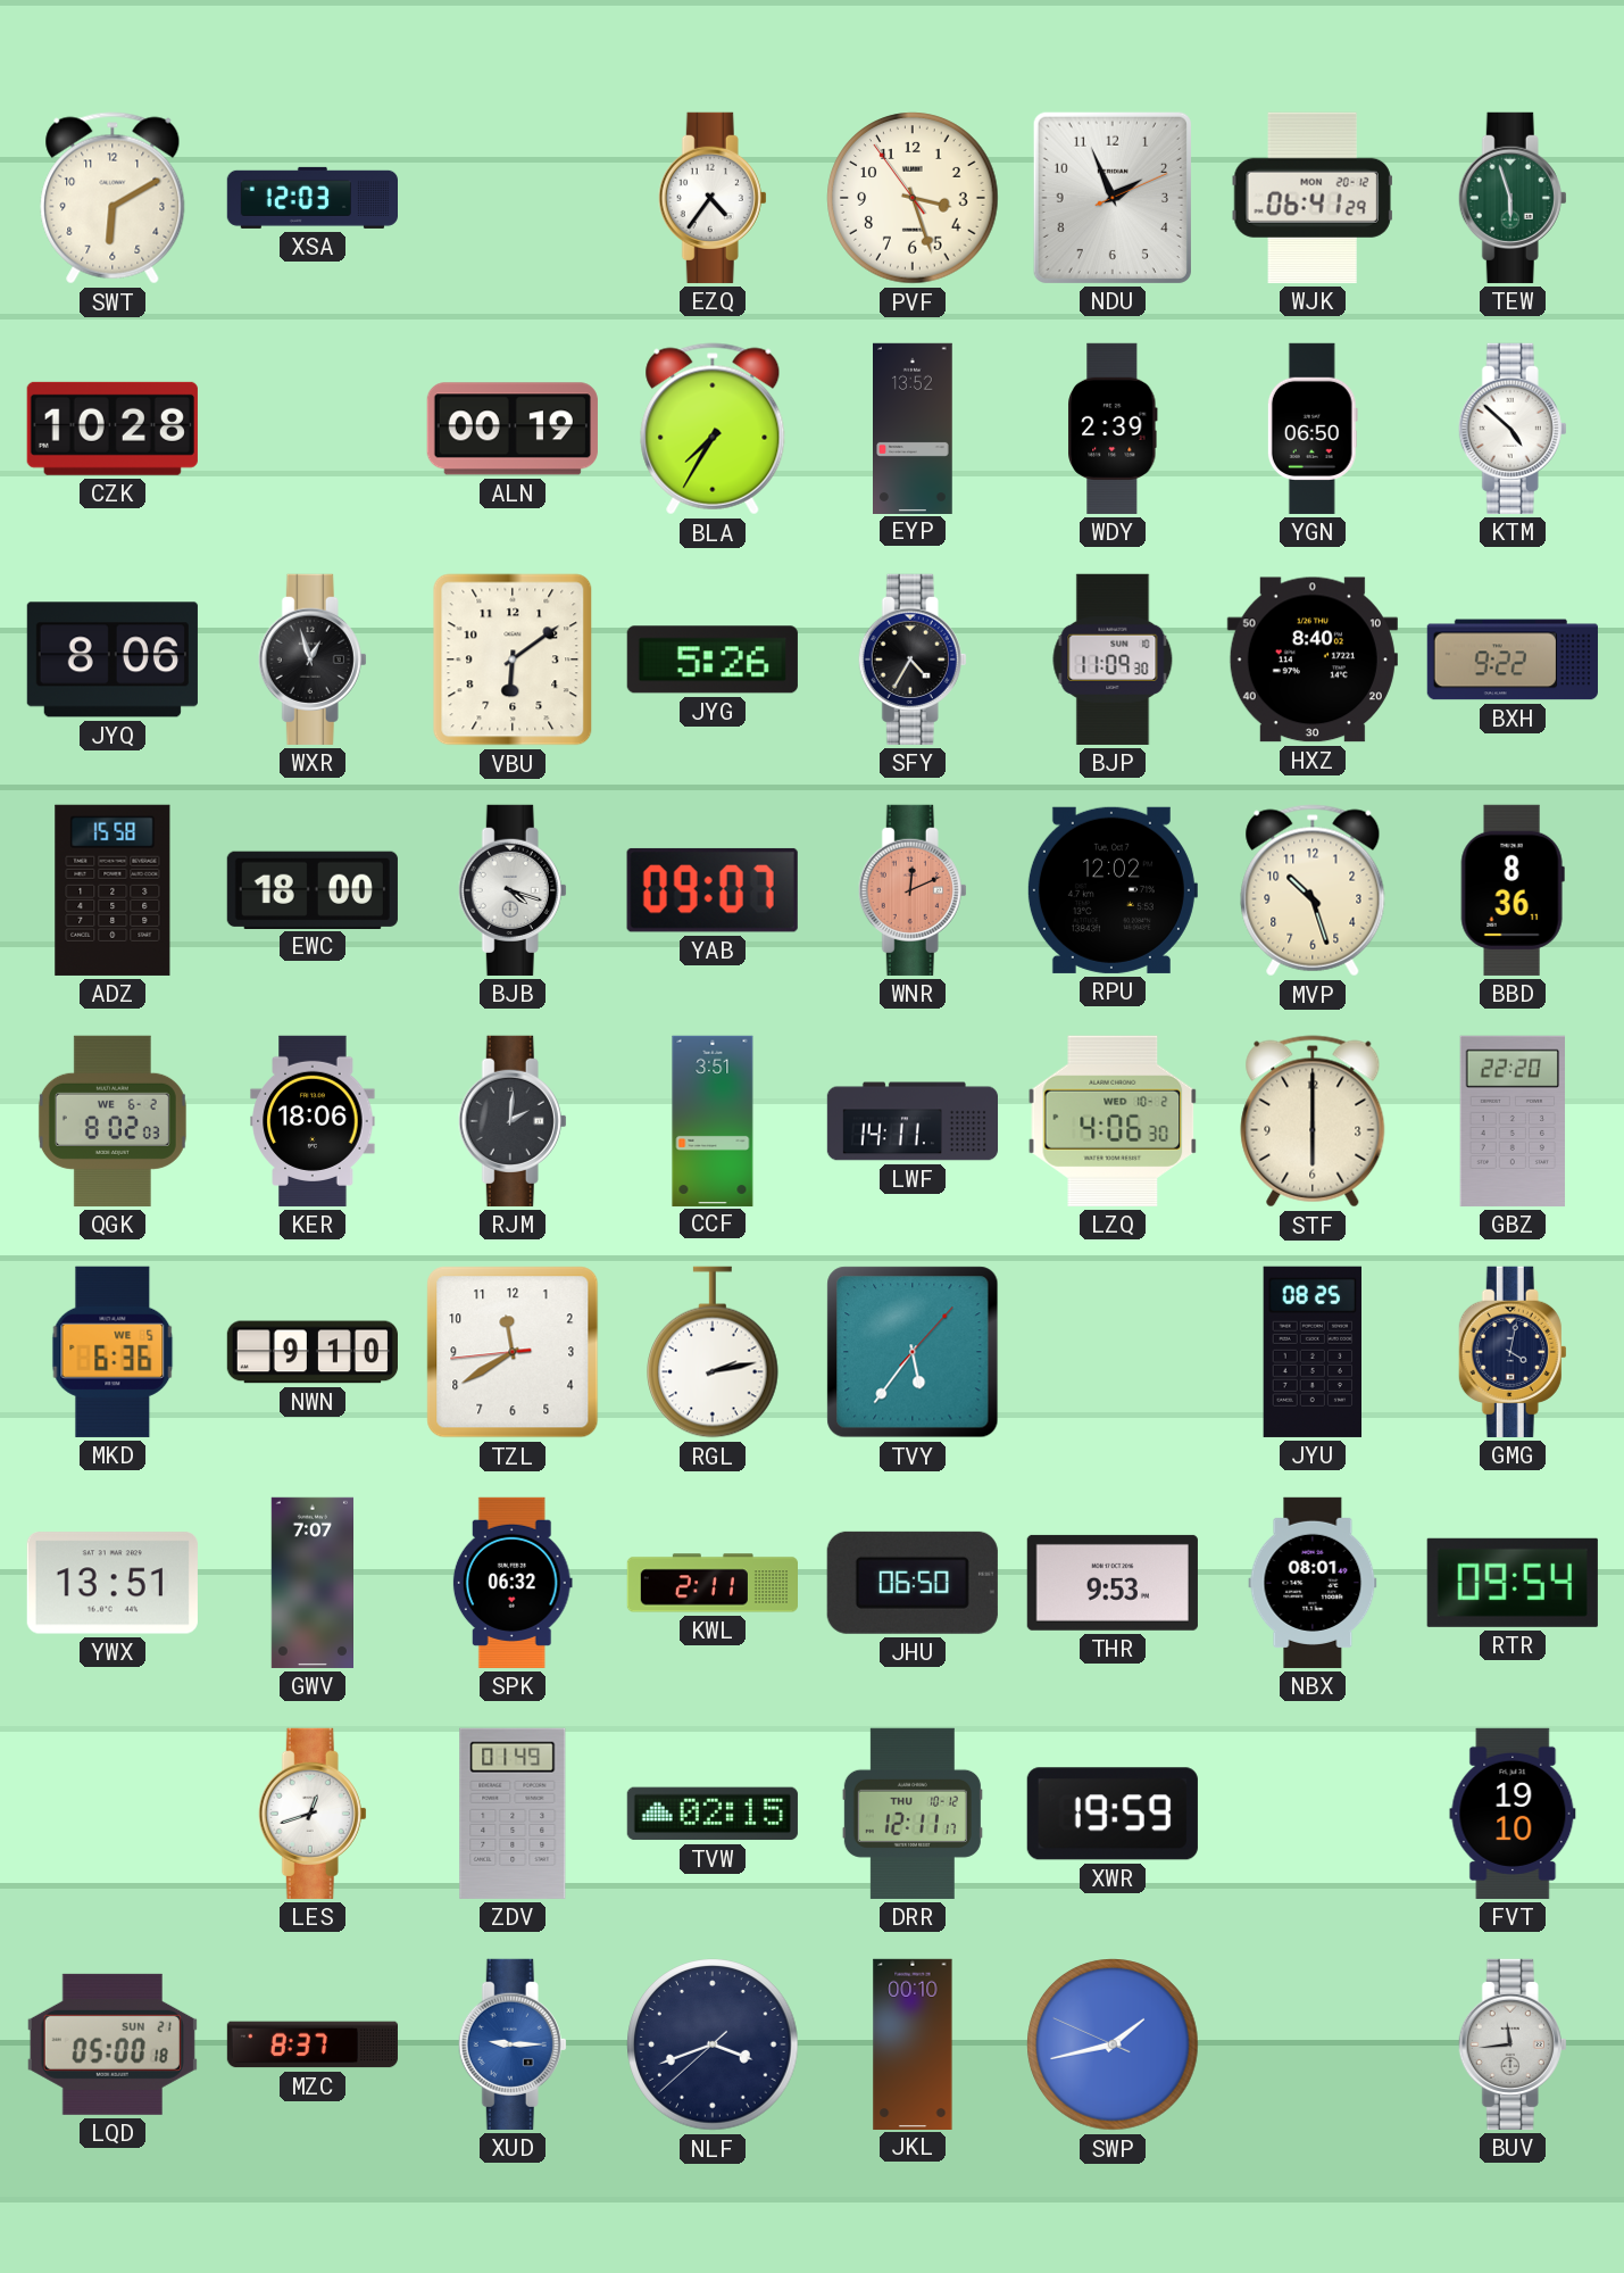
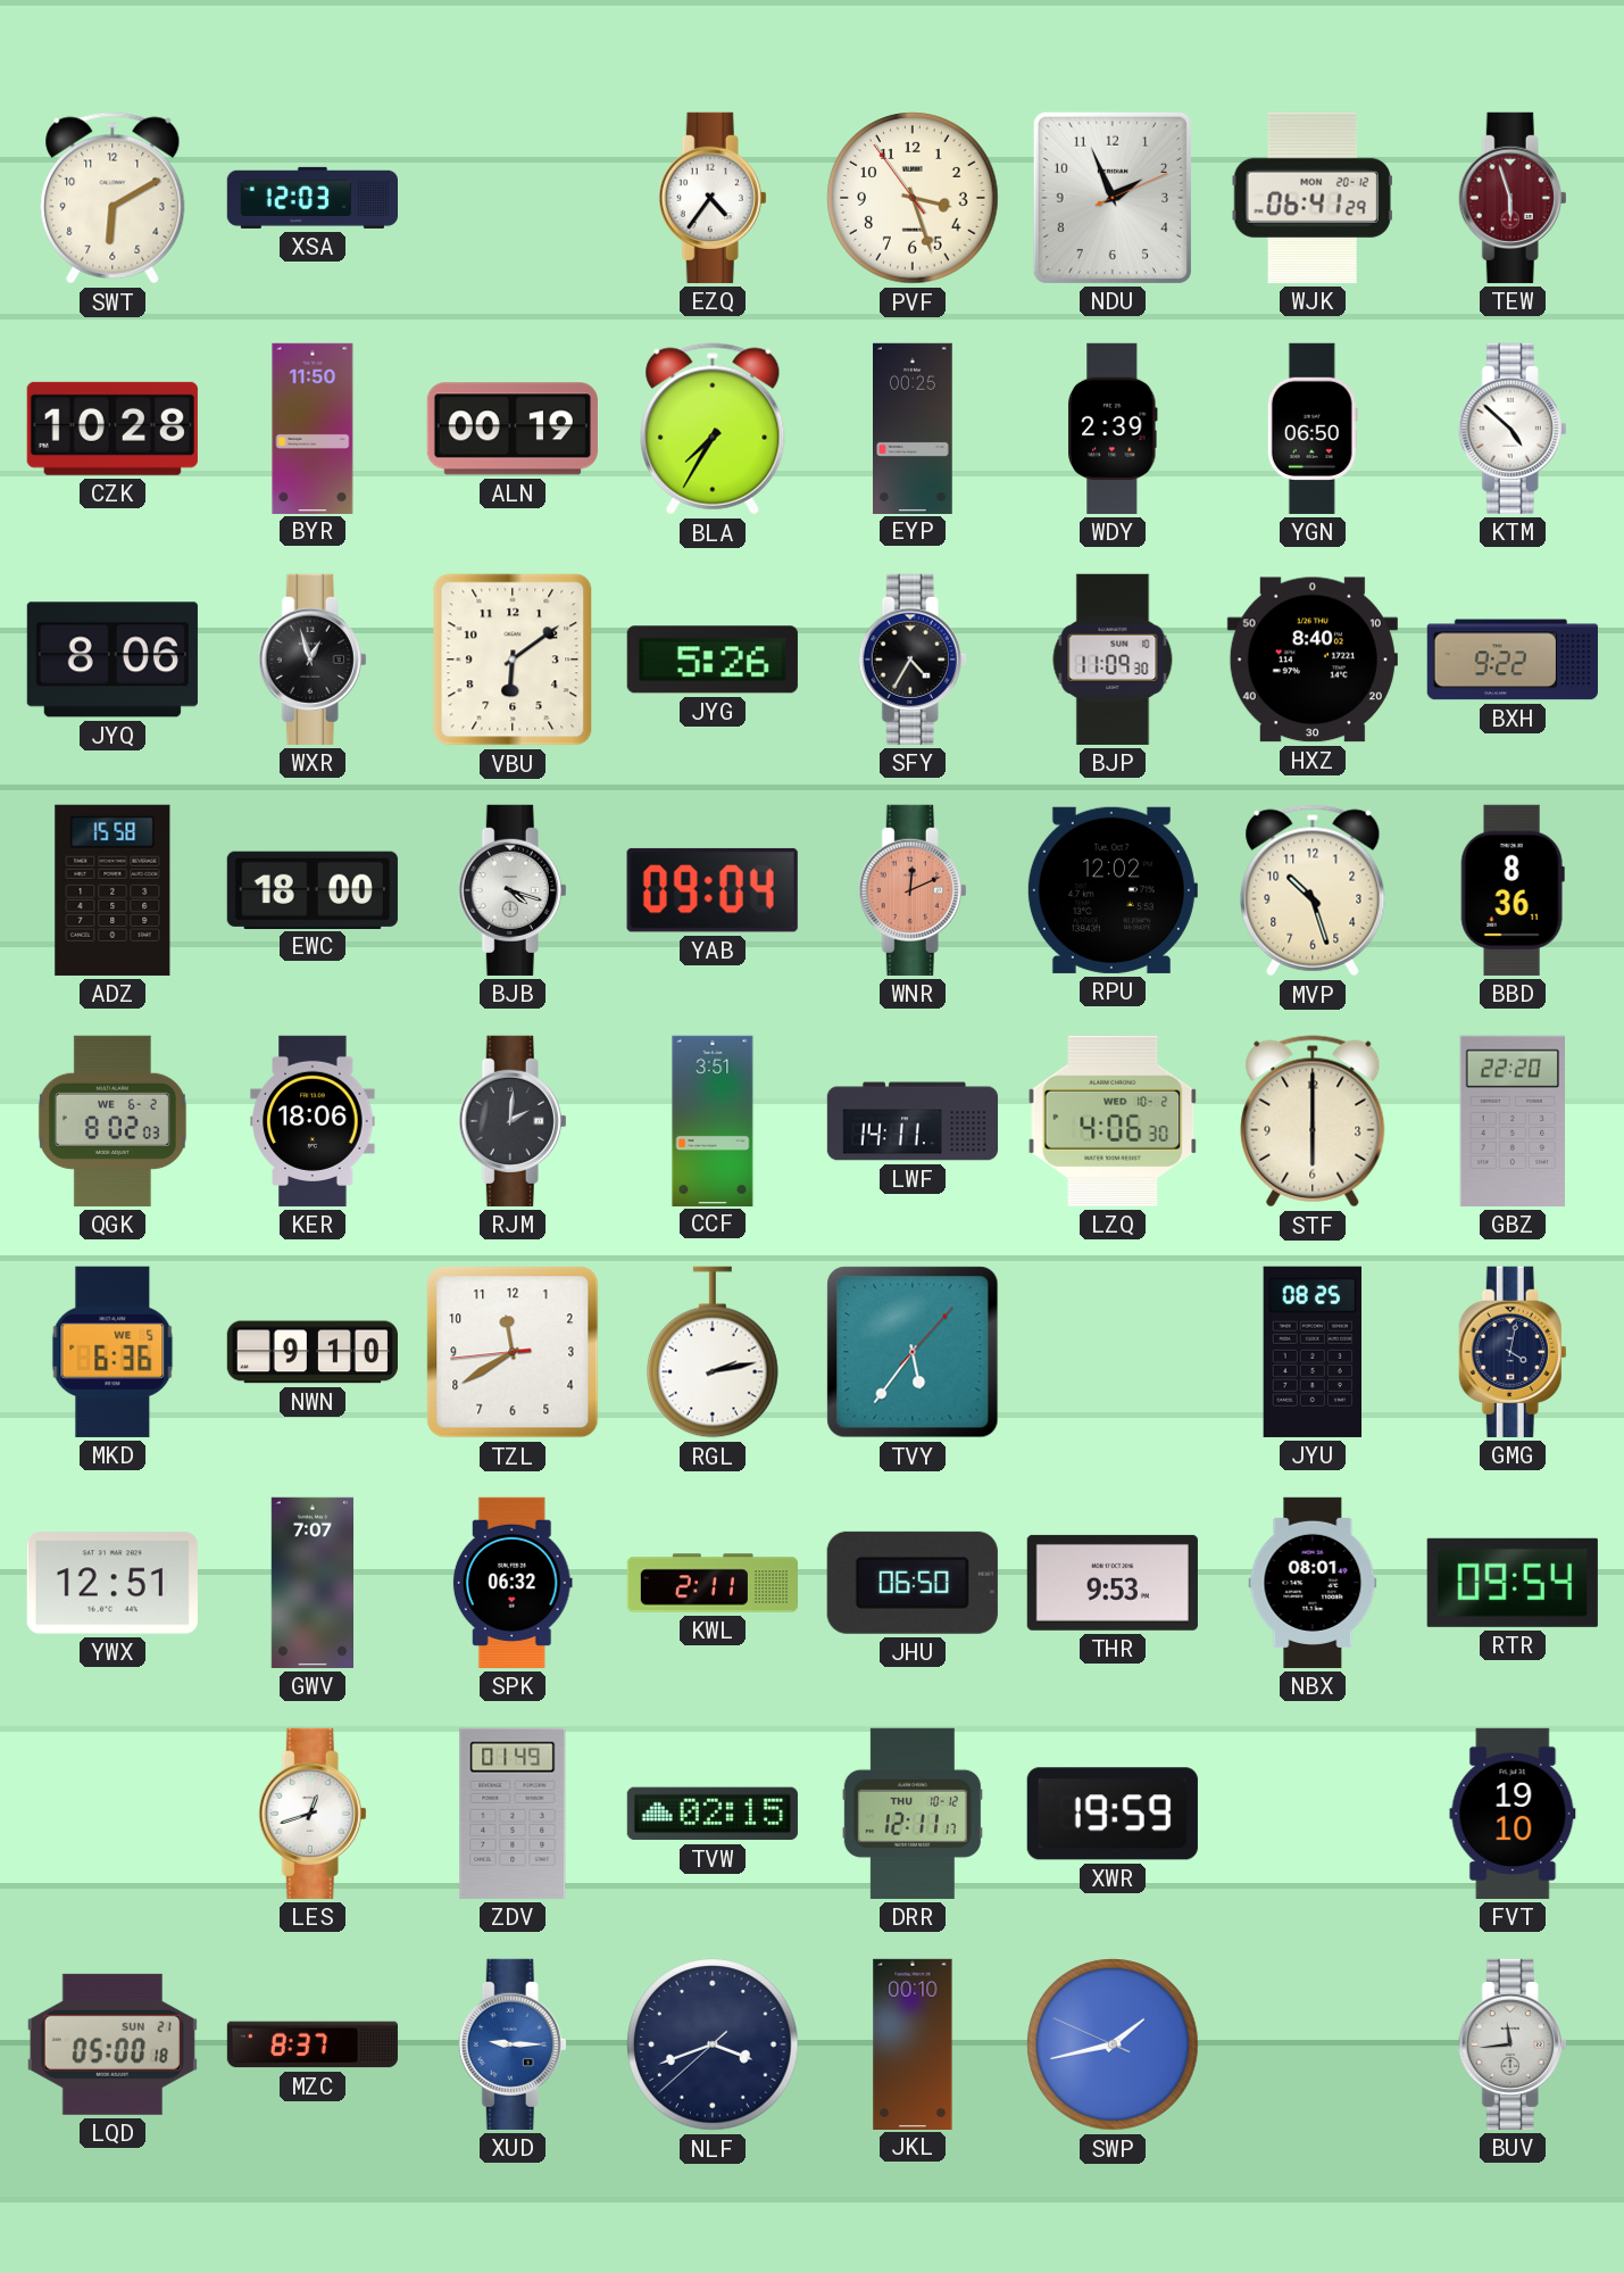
TEW dial: green -> burgundy (1513, 198)
BYR: none -> 11:50 (313, 428)
EYP: 13:52 -> 00:25 (914, 428)
YAB: 09:07 -> 09:04 (713, 890)
YWX: 13:51 -> 12:51 (113, 1583)
